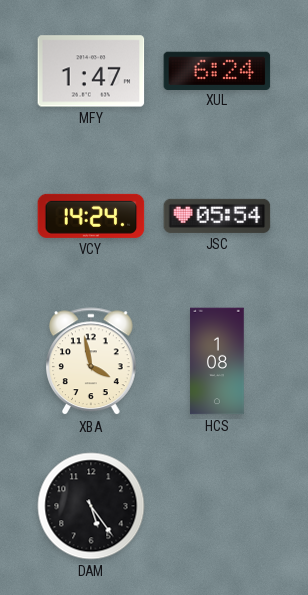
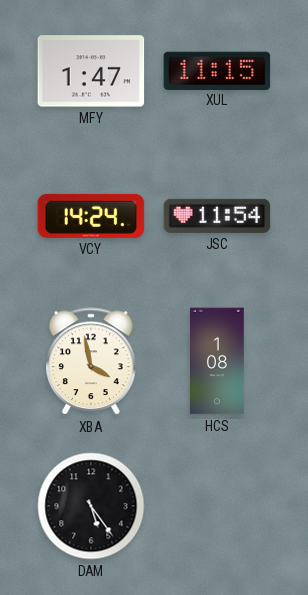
XUL: 6:24 -> 11:15 (217, 70)
JSC: 05:54 -> 11:54 (217, 216)
